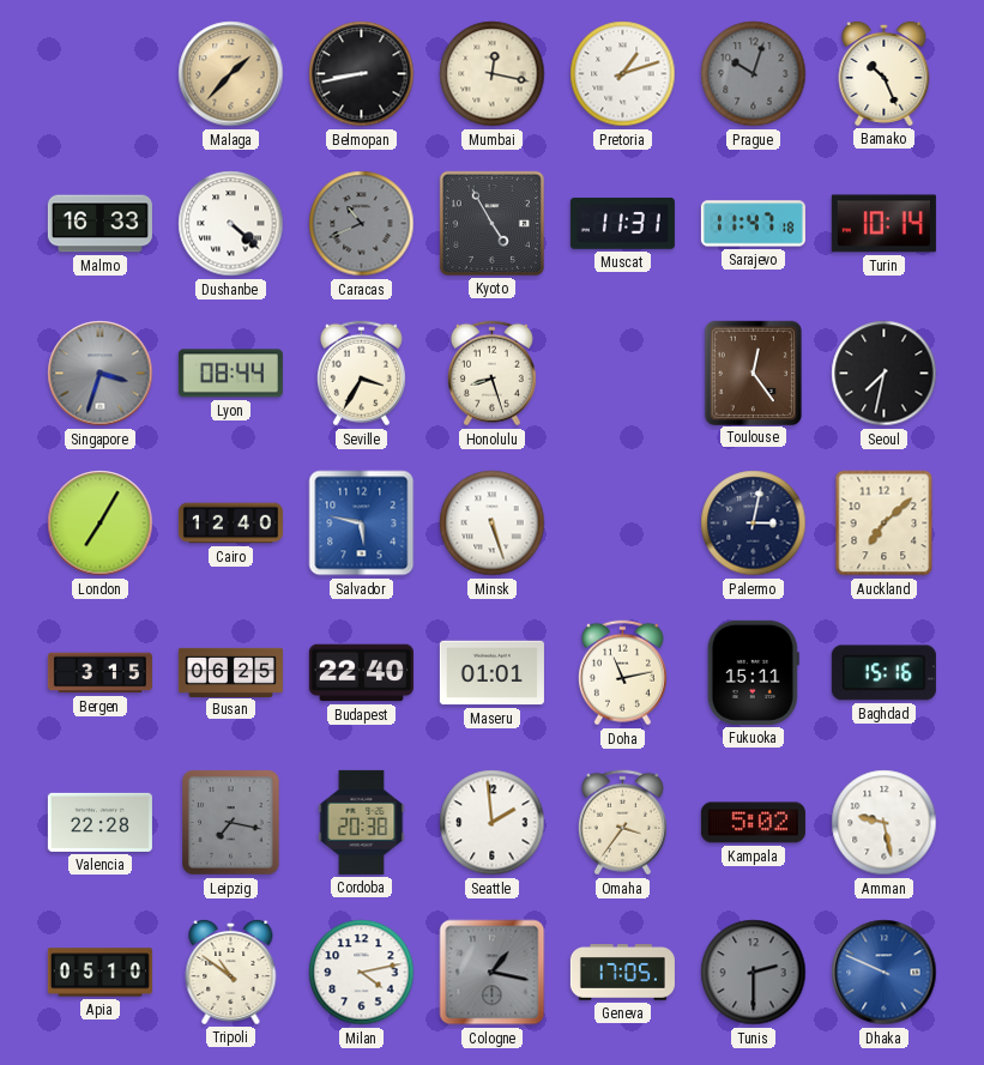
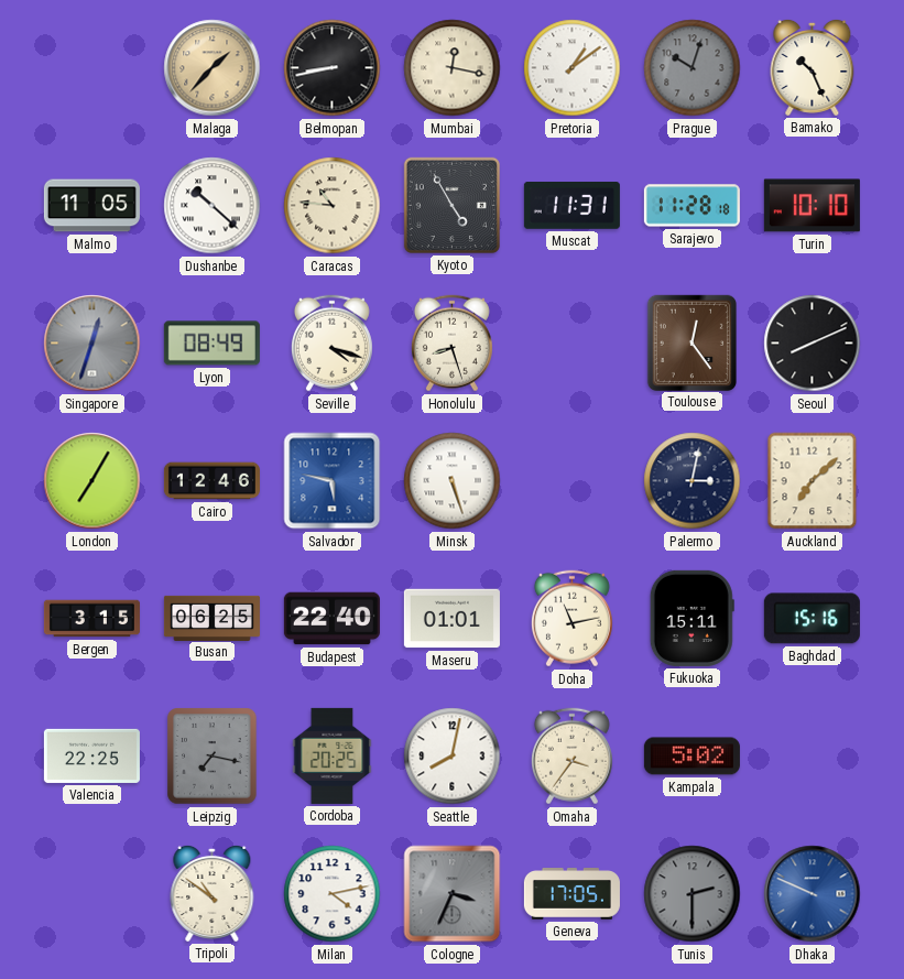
Pretoria: 1:12 -> 1:09 (573, 68)
Malmo: 16:33 -> 11:05 (91, 206)
Dushanbe: 4:22 -> 10:22 (213, 206)
Caracas: 10:41 -> 10:46 (333, 206)
Caracas dial: grey -> cream (333, 206)
Sarajevo: 11:47 -> 11:28 (691, 206)
Turin: 10:14 -> 10:10 (812, 206)
Singapore: 3:33 -> 12:33 (92, 344)
Lyon: 08:44 -> 08:49 (211, 344)
Seville: 3:35 -> 4:18 (331, 344)
Seoul: 7:32 -> 8:11 (813, 344)
Cairo: 12:40 -> 12:46 (211, 481)
Valencia: 22:28 -> 22:25 (91, 755)
Cordoba: 20:38 -> 20:25 (333, 755)
Seattle: 1:59 -> 8:02 (453, 757)
Amman: 9:28 -> none (885, 823)
Apia: 05:10 -> none (99, 973)
Cologne: 1:17 -> 3:34 (453, 894)
